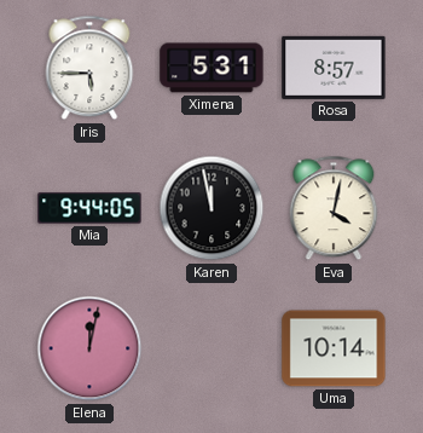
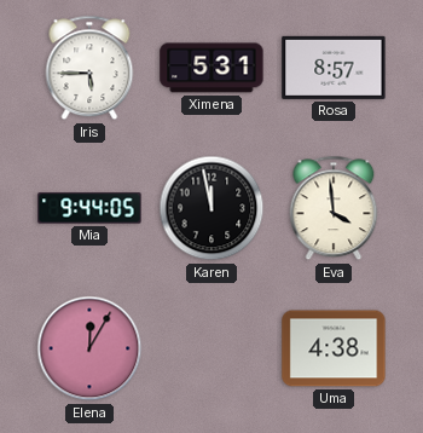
Eva: 4:02 -> 3:59 (334, 208)
Elena: 12:02 -> 12:05 (89, 348)
Uma: 10:14 -> 4:38 (334, 348)
